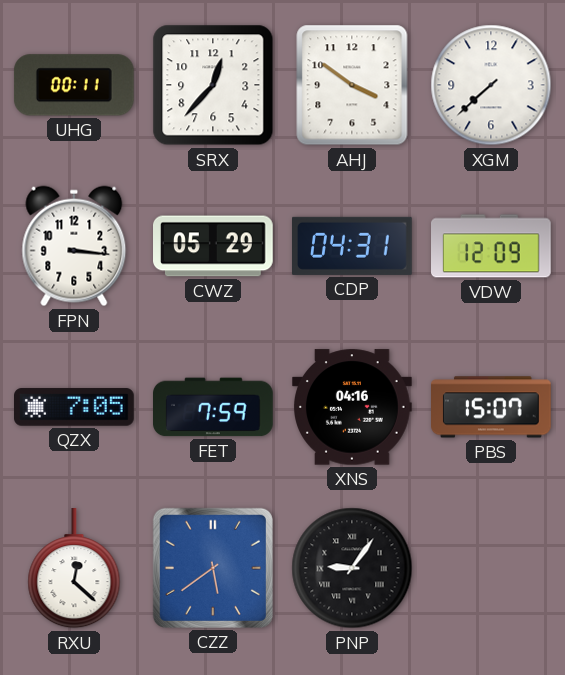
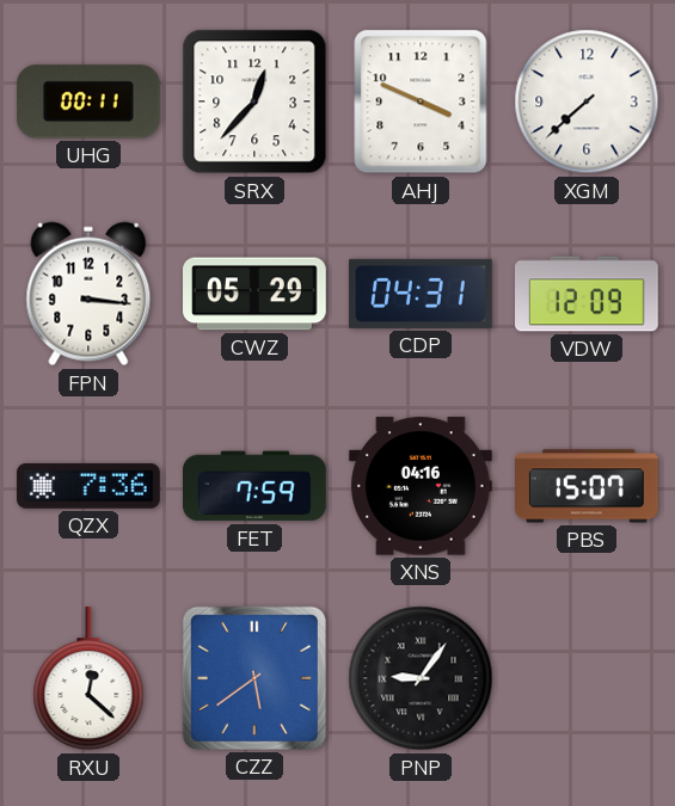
AHJ: 3:51 -> 3:49 (421, 101)
QZX: 7:05 -> 7:36 (90, 486)
